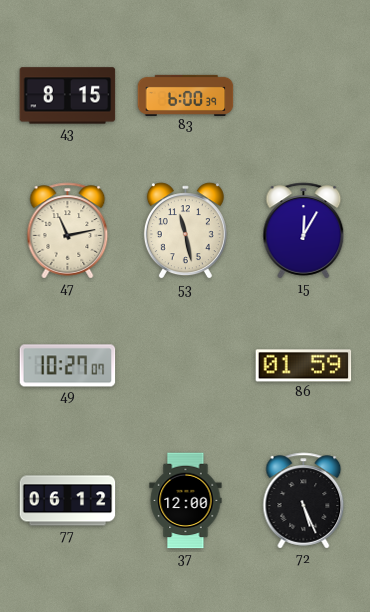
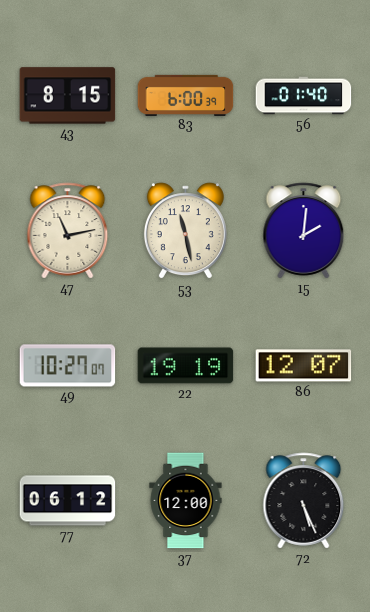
56: none -> 01:40 (304, 96)
15: 12:05 -> 2:01 (304, 231)
22: none -> 19:19 (186, 366)
86: 01:59 -> 12:07 (304, 366)
